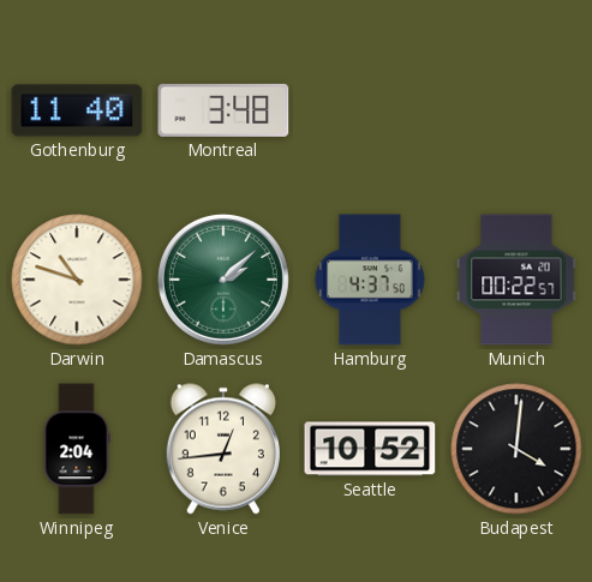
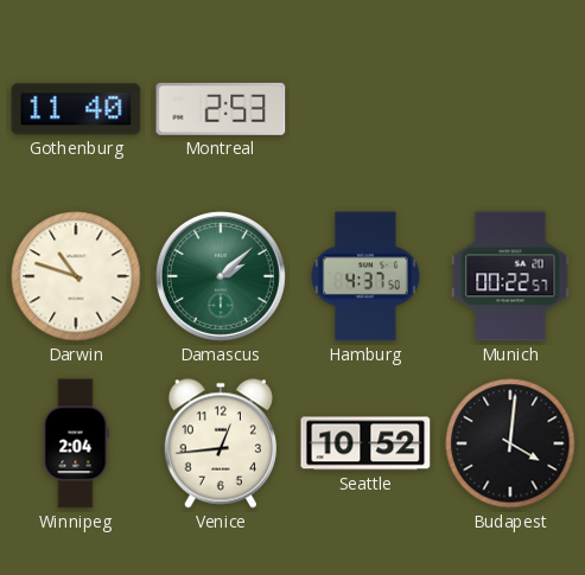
Montreal: 3:48 -> 2:53 (221, 109)
